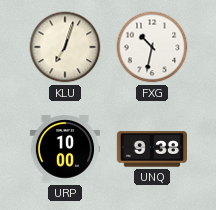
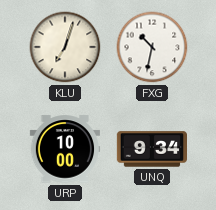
UNQ: 9:38 -> 9:34 (151, 149)
